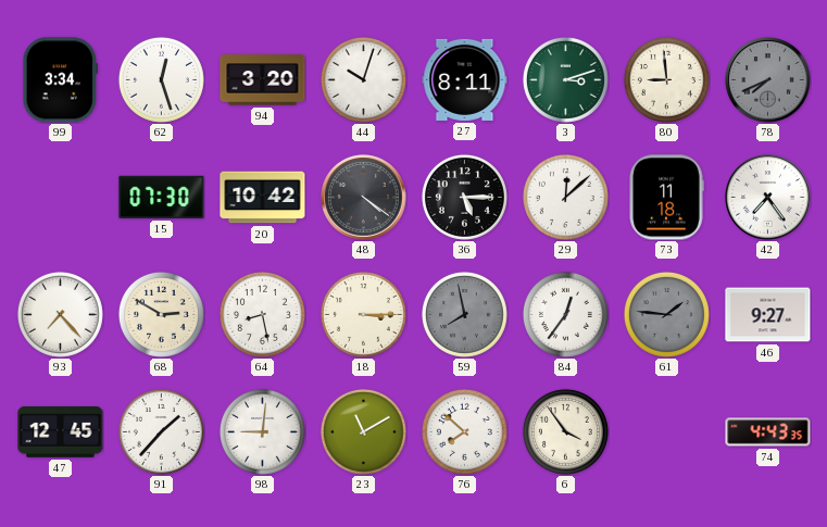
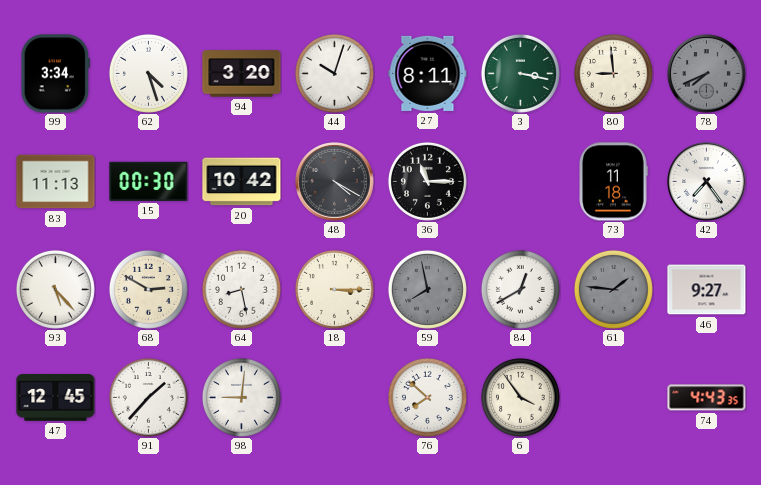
62: 12:27 -> 4:27 (148, 73)
3: 3:12 -> 3:17 (520, 73)
83: none -> 11:13 (56, 182)
15: 07:30 -> 00:30 (149, 181)
48: 4:21 -> 4:20 (335, 182)
36: 5:15 -> 11:15 (427, 181)
29: 12:08 -> none (565, 197)
93: 7:23 -> 5:23 (55, 289)
84: 12:36 -> 12:40 (520, 289)
23: 11:10 -> none (363, 431)
